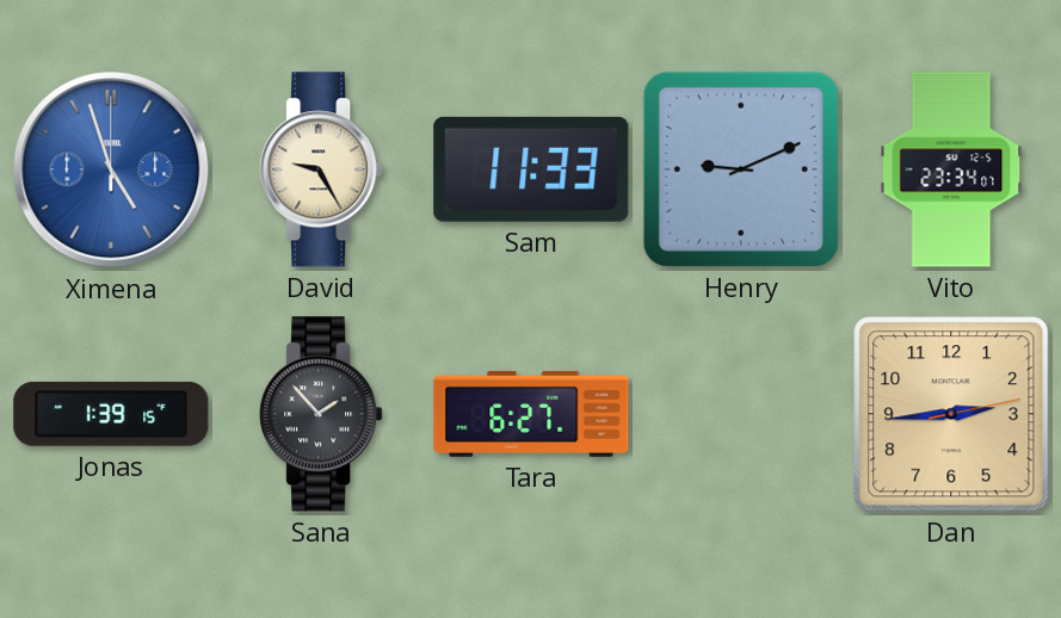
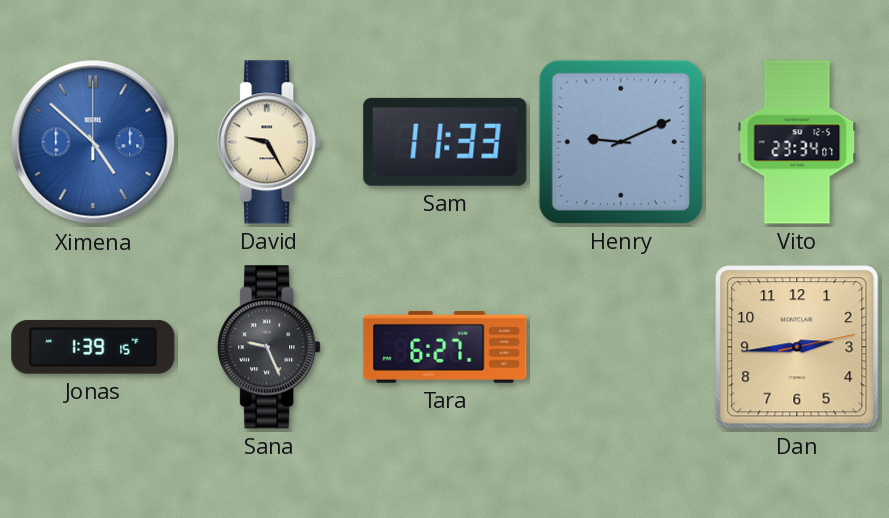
Ximena: 4:57 -> 4:52 (93, 142)
Sana: 1:53 -> 9:26 (269, 347)
